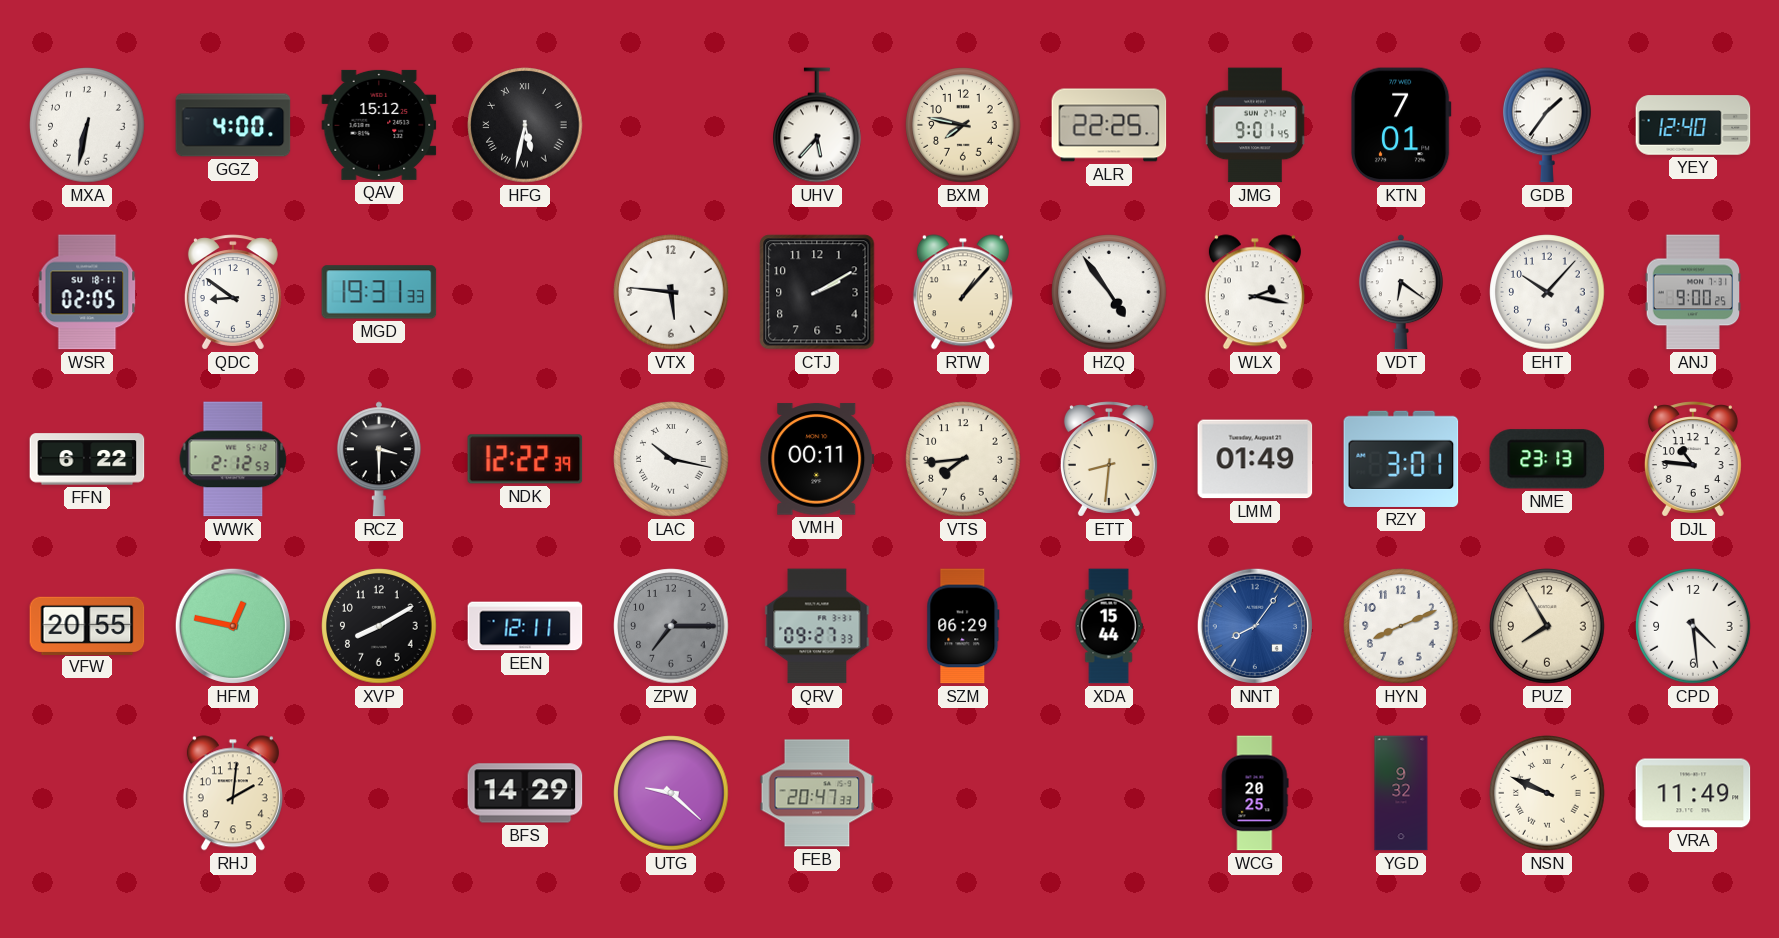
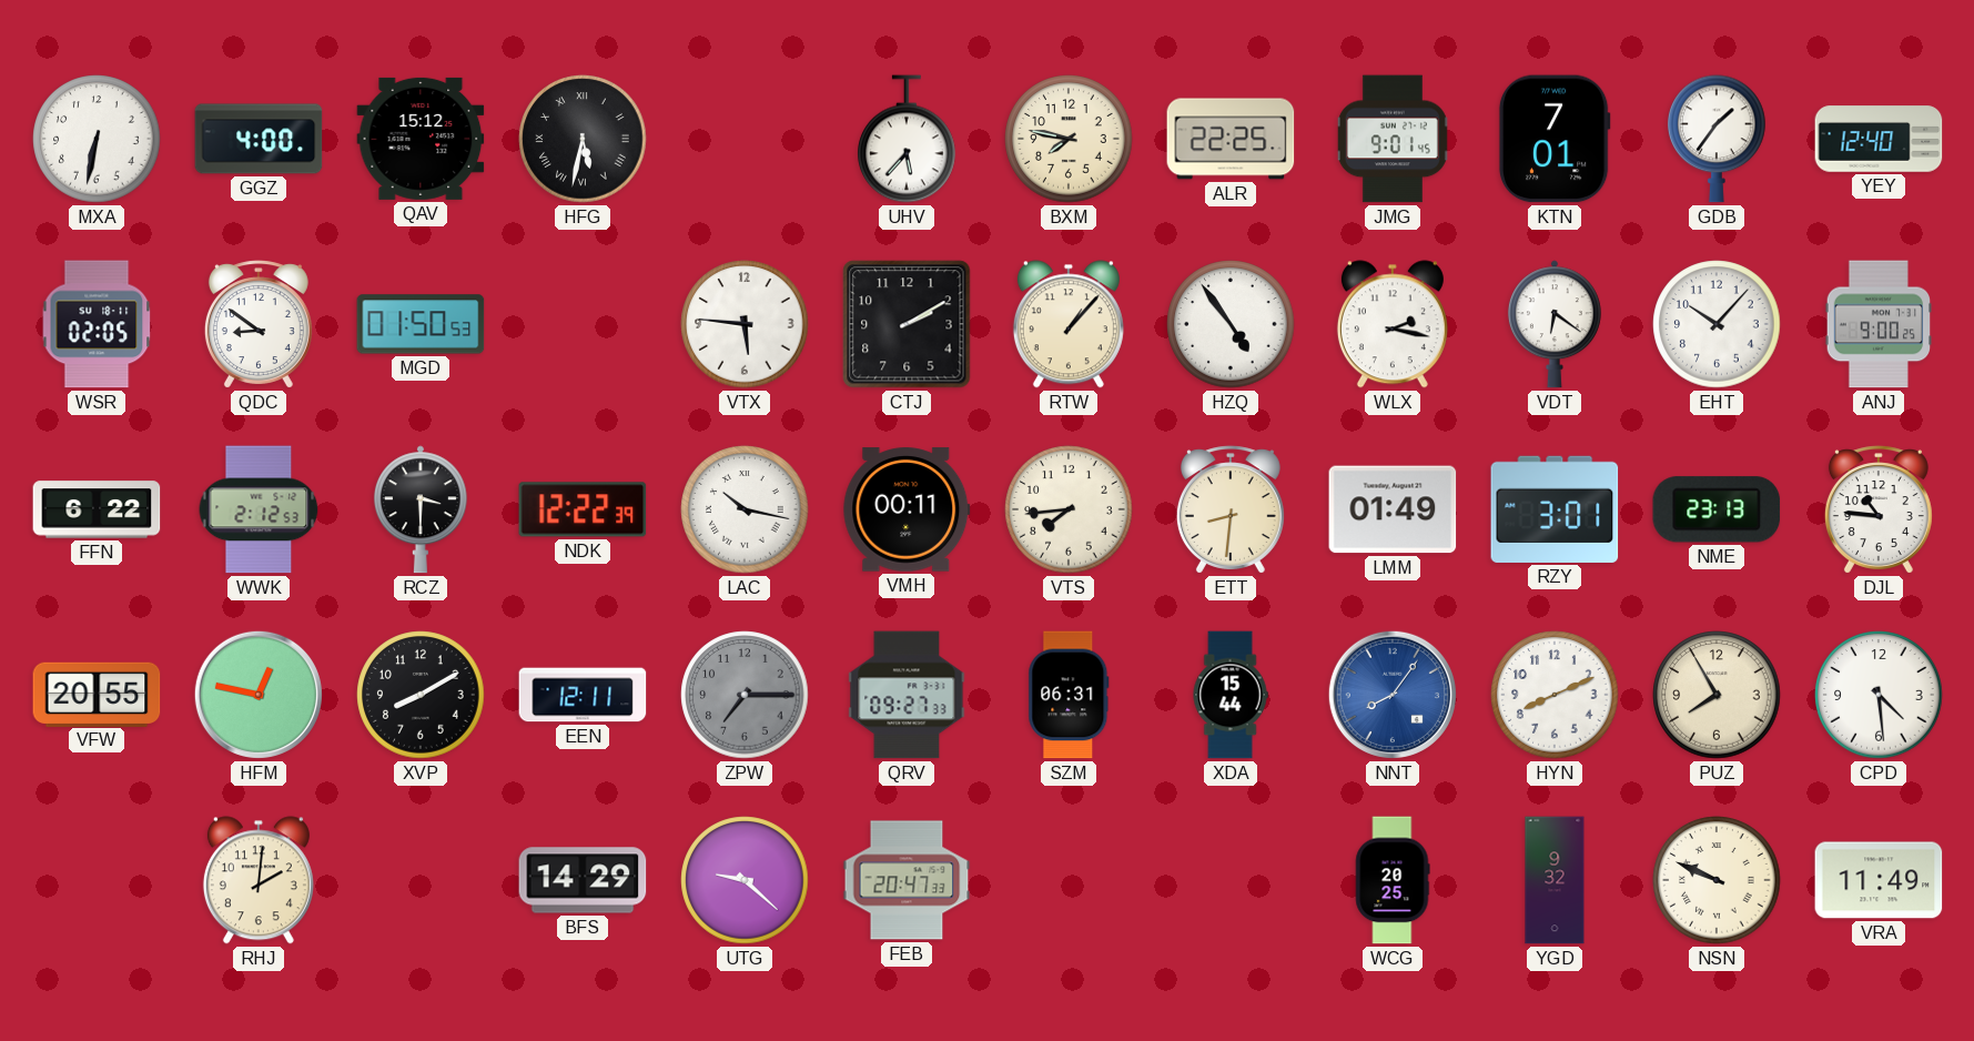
MGD: 19:31 -> 01:50 (421, 324)
SZM: 06:29 -> 06:31 (1069, 695)
